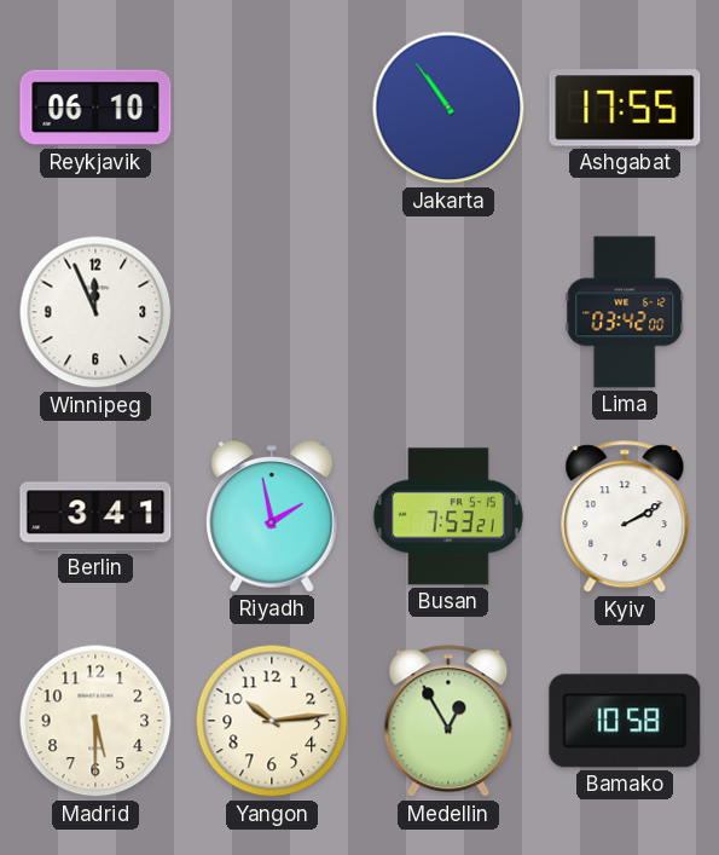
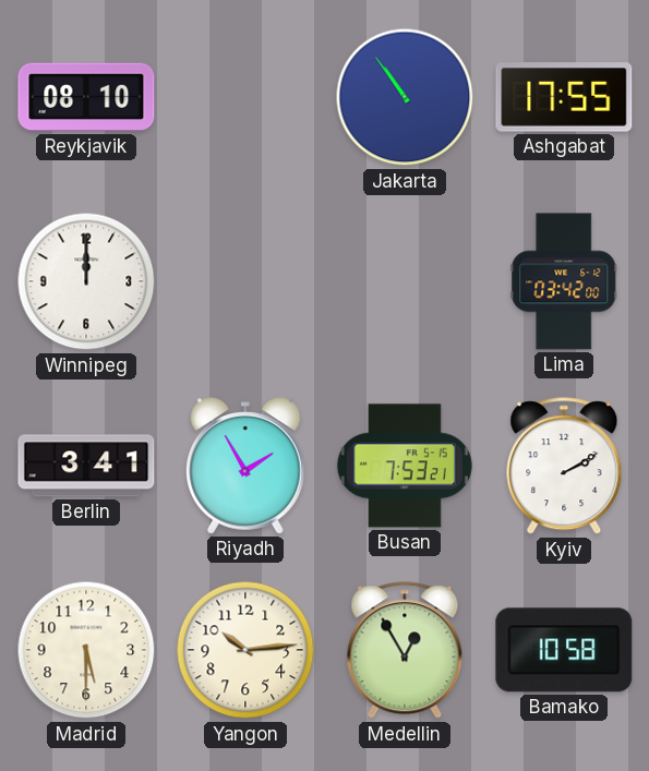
Reykjavik: 06:10 -> 08:10 (86, 97)
Winnipeg: 11:56 -> 12:00 (86, 281)
Riyadh: 1:58 -> 1:55 (247, 466)
